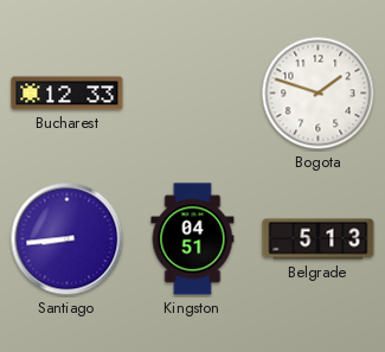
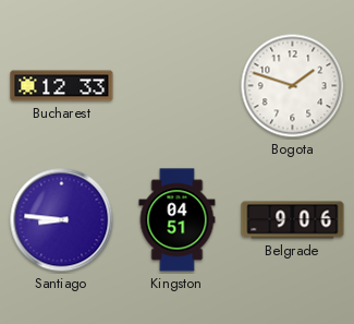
Santiago: 8:44 -> 8:46 (62, 220)
Belgrade: 5:13 -> 9:06 (293, 220)
